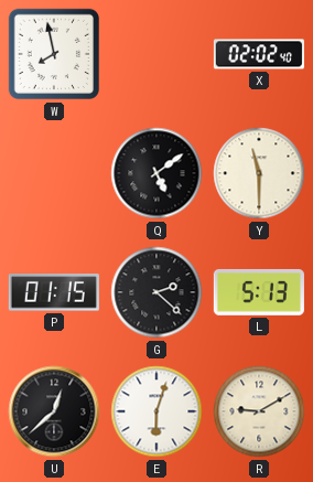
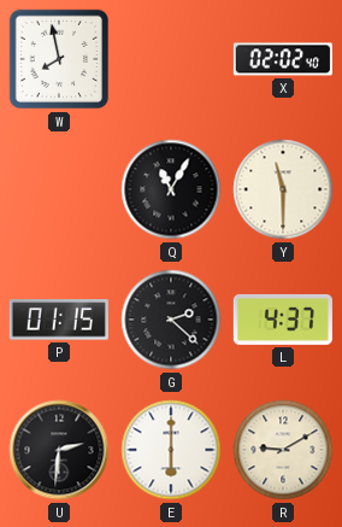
Q: 5:09 -> 11:05 (171, 189)
L: 5:13 -> 4:37 (283, 320)
U: 12:38 -> 2:31 (59, 450)
E: 6:03 -> 6:00 (171, 450)
